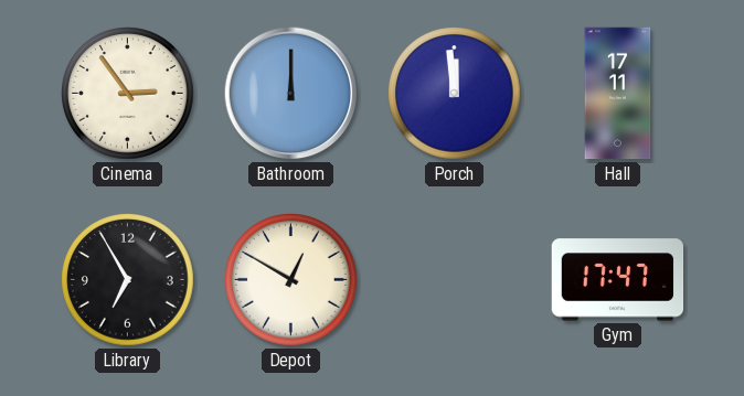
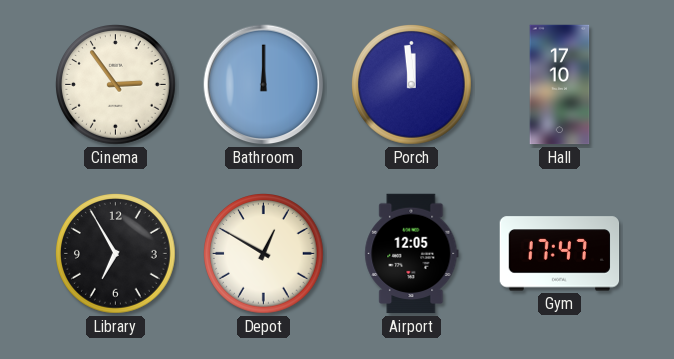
Hall: 17:11 -> 17:10 (560, 85)
Airport: none -> 12:05 (412, 254)
